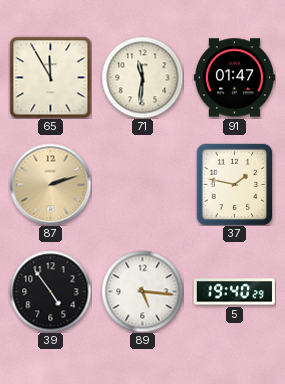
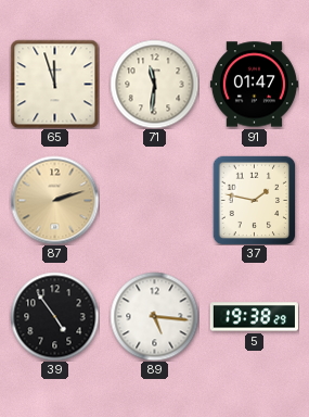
65: 11:55 -> 11:57 (54, 84)
5: 19:40 -> 19:38 (254, 317)
